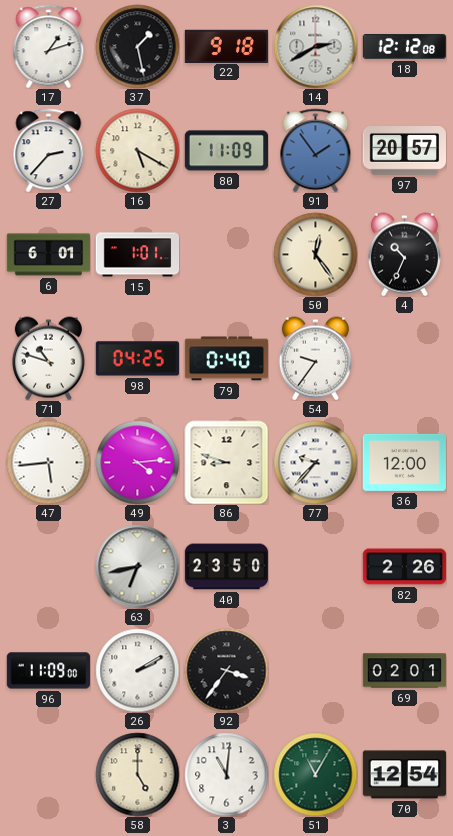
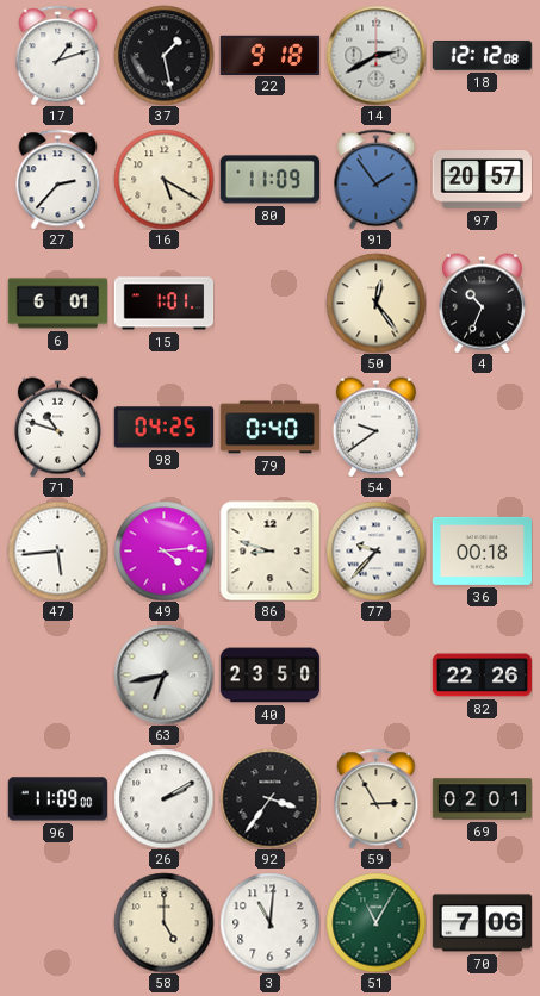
54: 9:36 -> 9:39 (375, 427)
36: 12:00 -> 00:18 (482, 550)
82: 2:26 -> 22:26 (482, 676)
59: none -> 2:55 (377, 798)
70: 12:54 -> 7:06 (482, 923)
